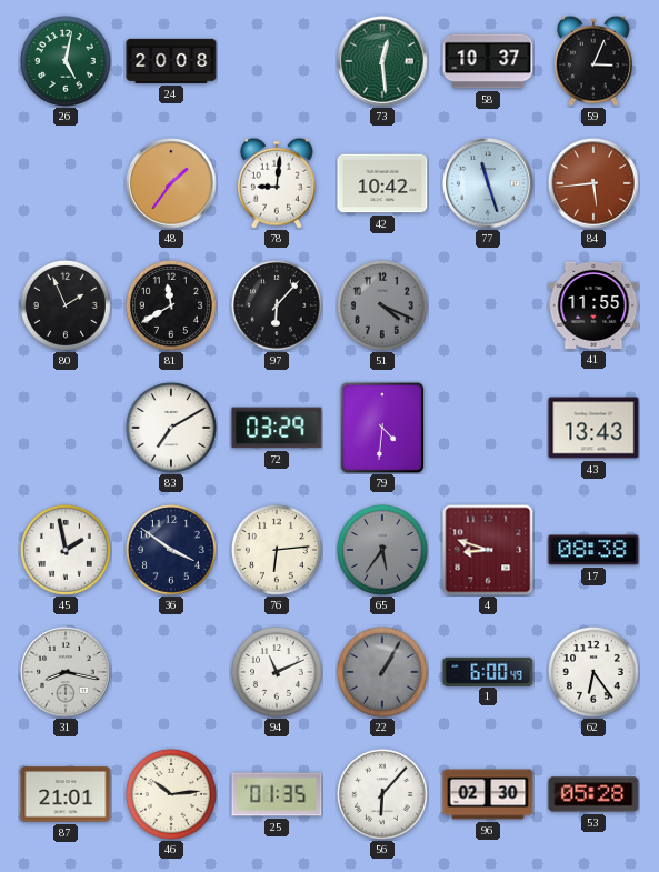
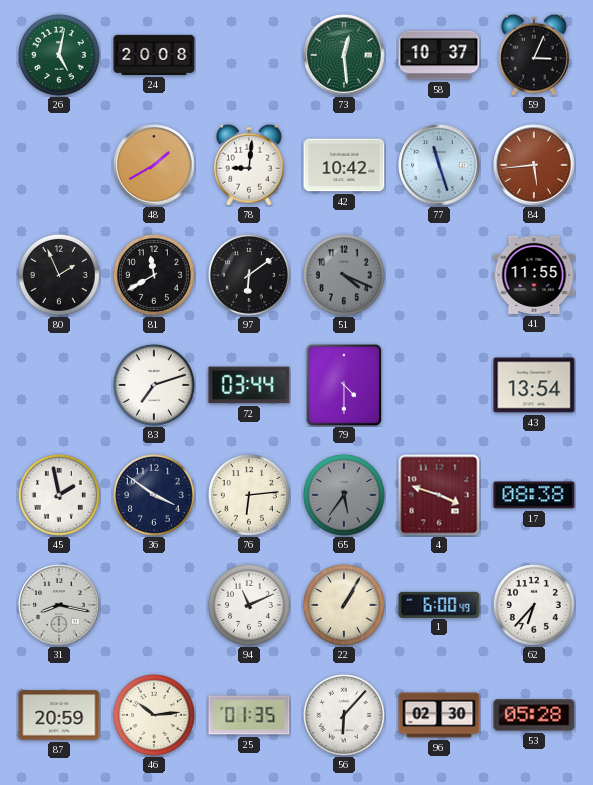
48: 1:36 -> 1:40 (154, 165)
97: 6:07 -> 6:09 (249, 275)
83: 7:10 -> 7:12 (154, 385)
72: 03:29 -> 03:44 (249, 385)
79: 4:31 -> 4:30 (344, 385)
43: 13:43 -> 13:54 (534, 385)
4: 8:48 -> 3:48 (439, 495)
22 dial: grey -> cream (344, 605)
62: 6:24 -> 6:37 (534, 605)
87: 21:01 -> 20:59 (59, 715)
